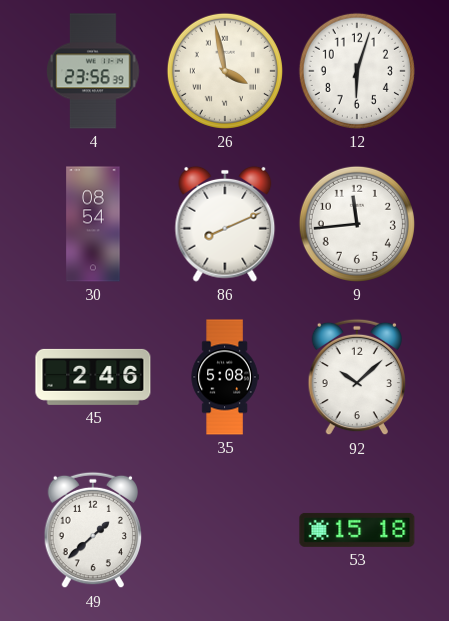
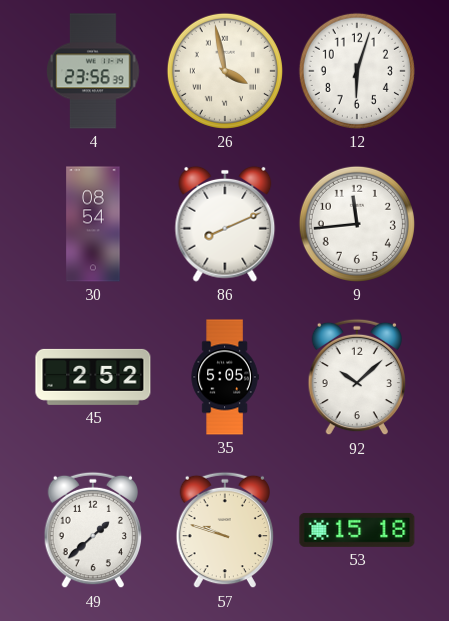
45: 2:46 -> 2:52 (93, 377)
35: 5:08 -> 5:05 (225, 377)
57: none -> 9:48 (225, 530)
